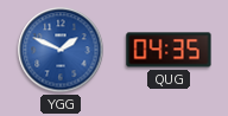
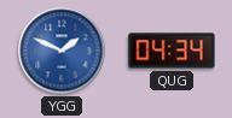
QUG: 04:35 -> 04:34 (172, 51)
